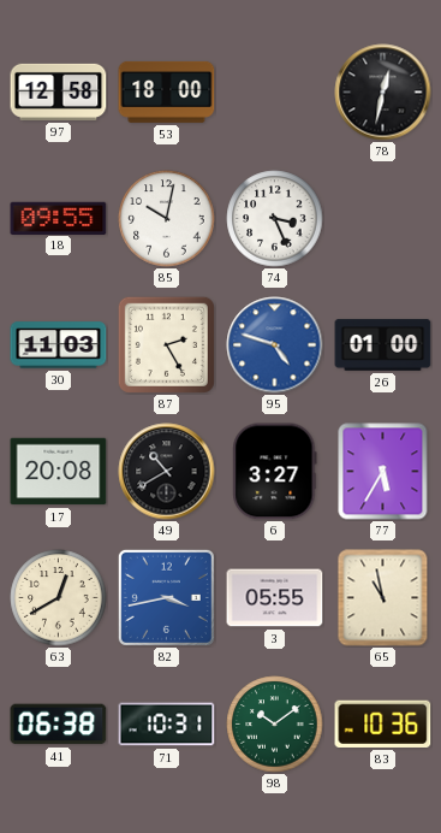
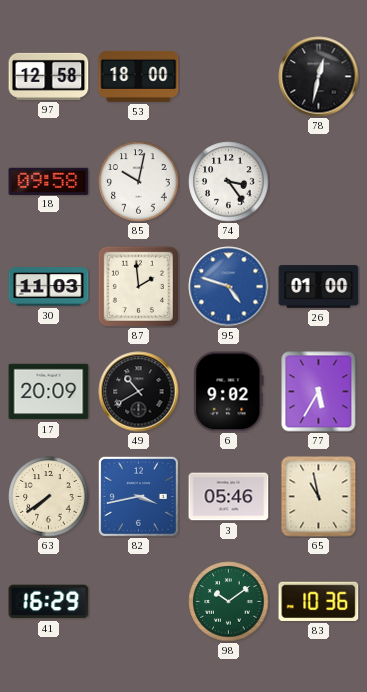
18: 09:55 -> 09:58 (49, 181)
74: 3:26 -> 3:24 (229, 182)
87: 2:25 -> 1:59 (138, 286)
17: 20:08 -> 20:09 (49, 392)
6: 3:27 -> 9:02 (229, 392)
63: 12:40 -> 7:39 (49, 497)
3: 05:55 -> 05:46 (229, 497)
41: 06:38 -> 16:29 (49, 602)
71: 10:31 -> none (167, 725)
